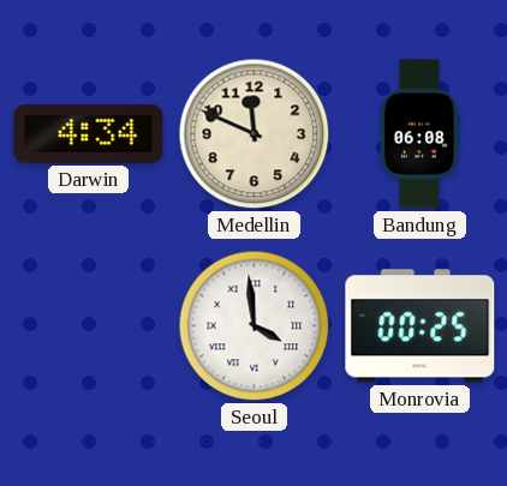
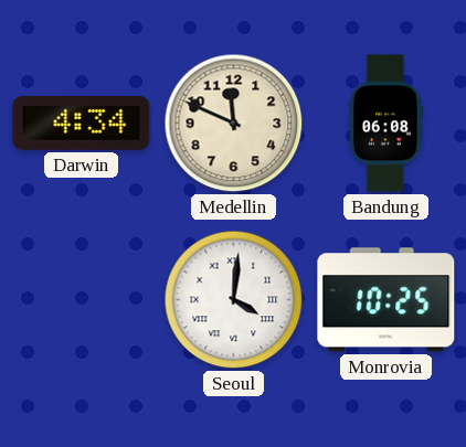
Seoul: 3:59 -> 4:01 (234, 300)
Monrovia: 00:25 -> 10:25 (386, 300)
